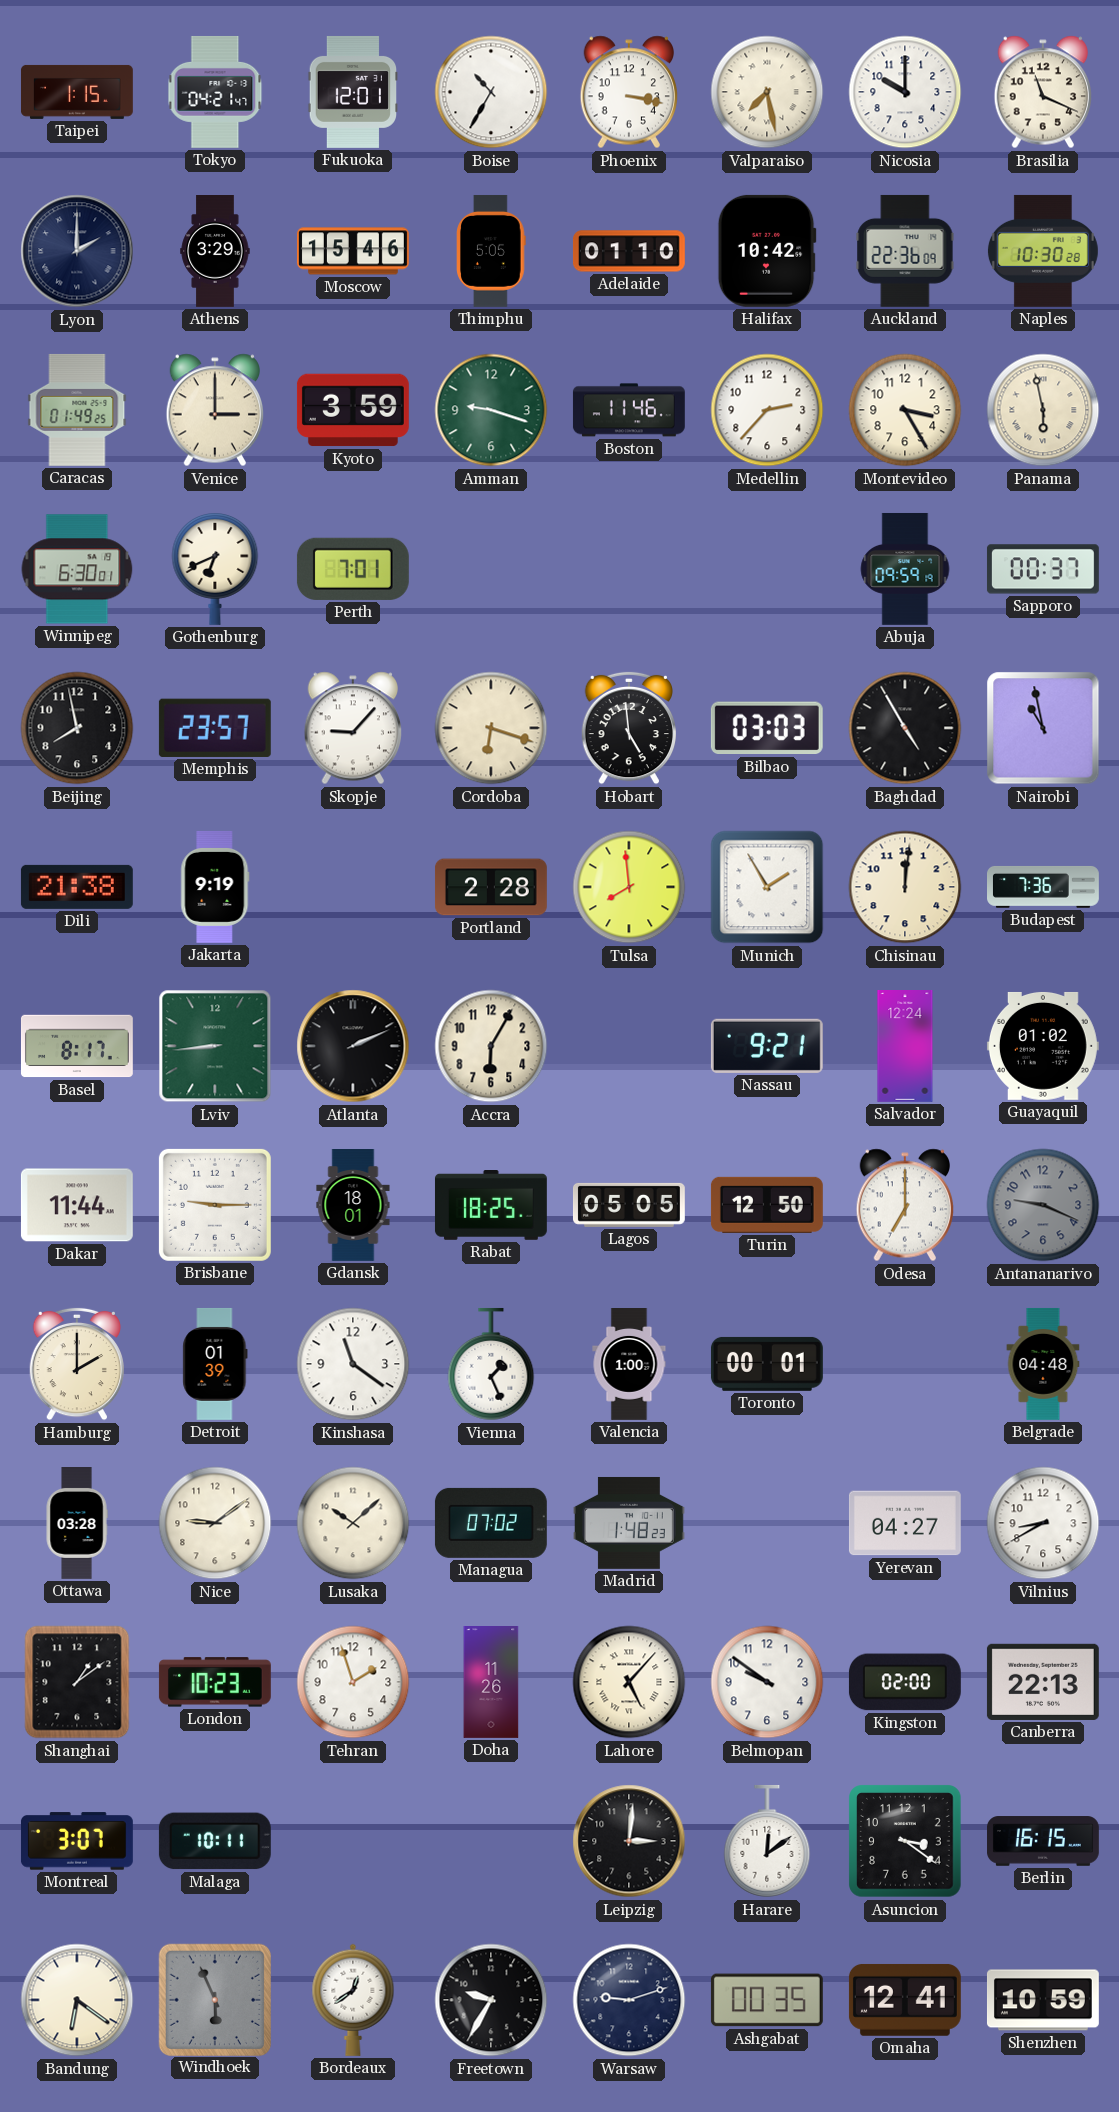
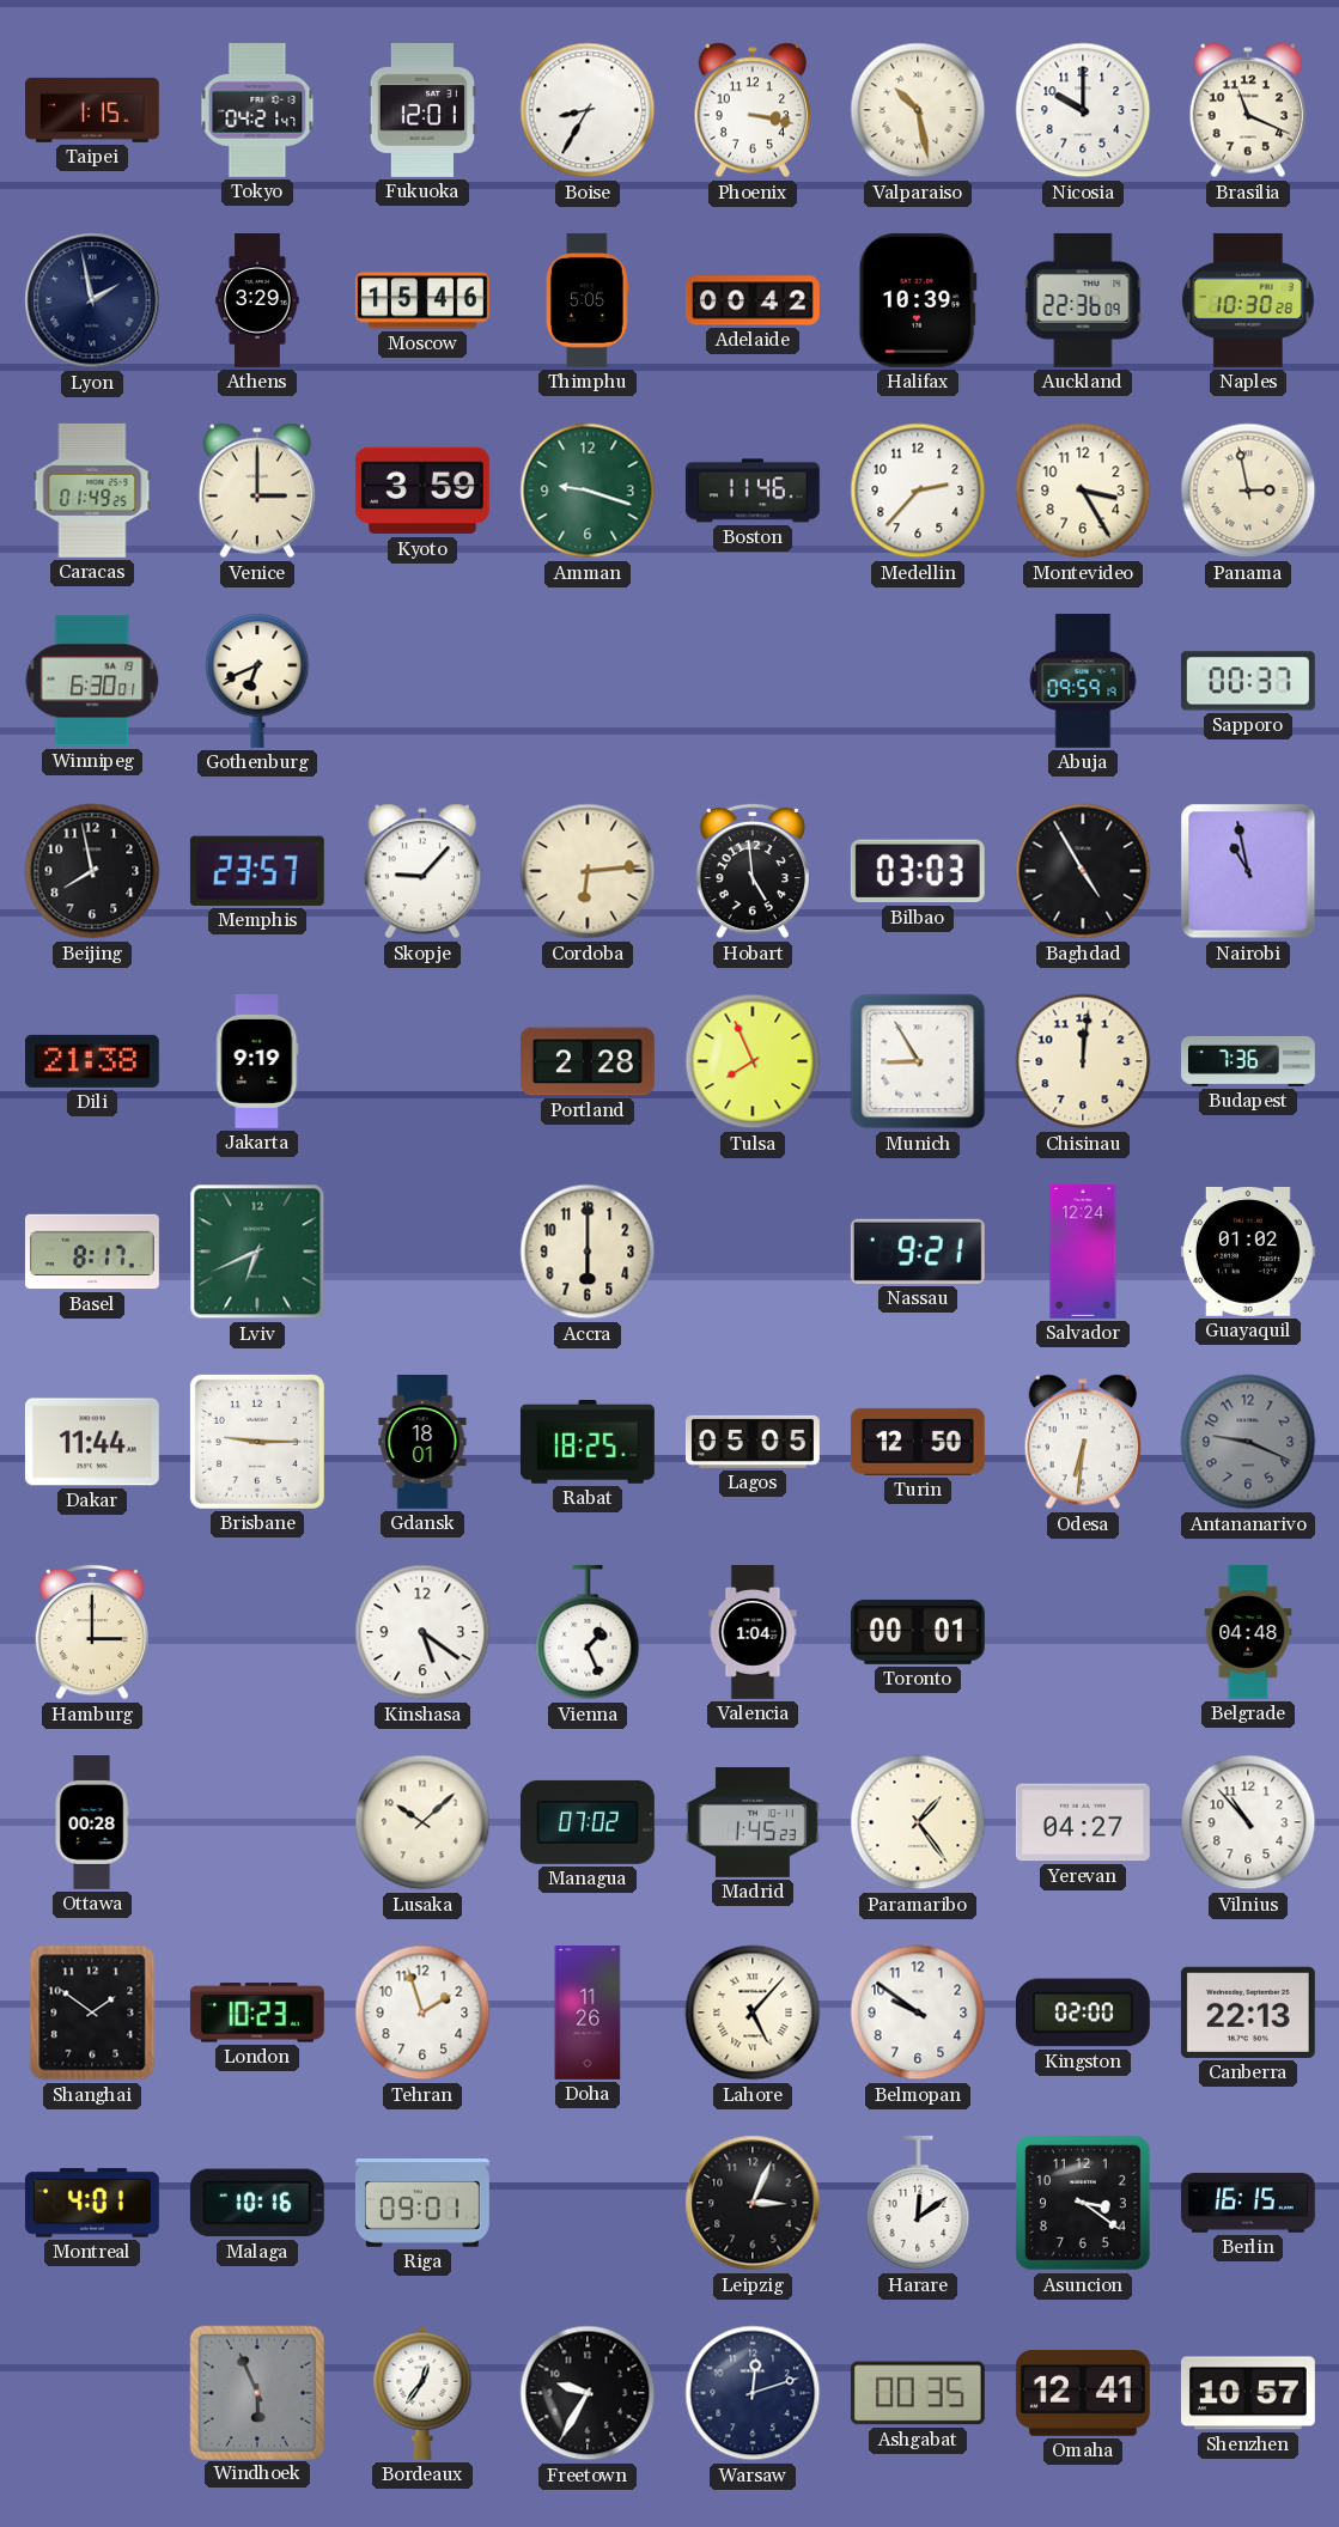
Boise: 10:35 -> 8:35 (588, 110)
Valparaiso: 7:28 -> 10:28 (918, 110)
Lyon: 2:00 -> 1:58 (92, 300)
Adelaide: 01:10 -> 00:42 (753, 300)
Halifax: 10:42 -> 10:39 (918, 300)
Panama: 5:58 -> 2:58 (1248, 491)
Perth: 7:01 -> none (353, 569)
Cordoba: 6:18 -> 6:14 (588, 871)
Tulsa: 7:59 -> 7:56 (753, 1061)
Munich: 1:55 -> 8:55 (918, 1061)
Lviv: 8:44 -> 6:41 (257, 1252)
Atlanta: 2:11 -> none (353, 1046)
Accra: 6:05 -> 6:00 (588, 1252)
Odesa: 7:00 -> 6:31 (1082, 1442)
Hamburg: 2:00 -> 3:00 (91, 1632)
Detroit: 01:39 -> none (215, 1364)
Kinshasa: 11:21 -> 5:21 (422, 1632)
Valencia: 1:00 -> 1:04 (753, 1633)
Ottawa: 03:28 -> 00:28 (92, 1823)
Nice: 9:09 -> none (215, 1523)
Madrid: 1:48 -> 1:45 (753, 1822)
Paramaribo: none -> 1:24 (918, 1822)
Vilnius: 8:40 -> 10:53 (1248, 1822)
Shanghai: 1:09 -> 1:51 (92, 2013)
Montreal: 3:07 -> 4:01 (92, 2203)
Malaga: 10:11 -> 10:16 (257, 2203)
Riga: none -> 09:01 (422, 2204)
Leipzig: 3:01 -> 3:04 (753, 2203)
Bandung: 6:21 -> none (77, 2000)
Bordeaux: 12:39 -> 12:36 (422, 2393)
Warsaw: 9:12 -> 12:12 (753, 2393)
Shenzhen: 10:59 -> 10:57 (1248, 2393)
